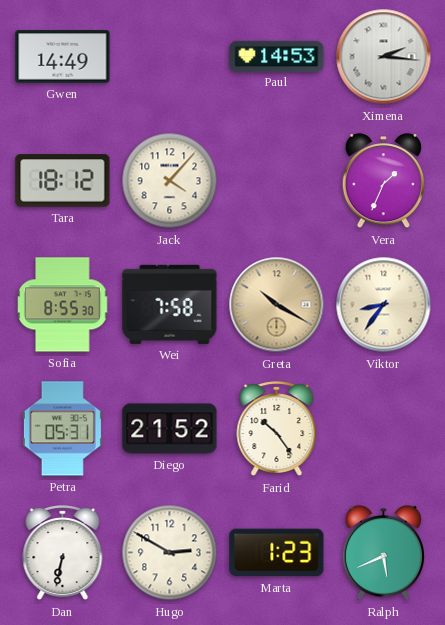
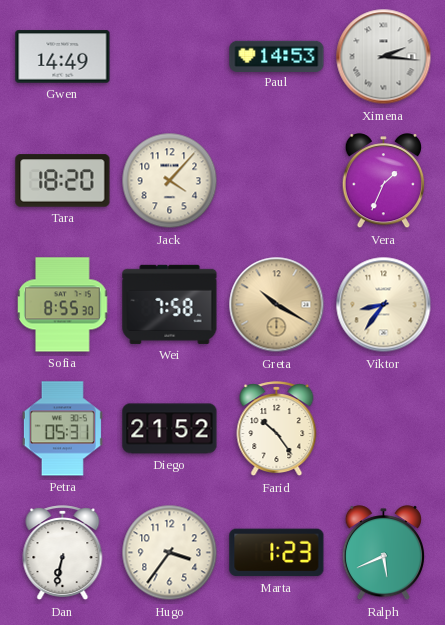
Tara: 18:12 -> 18:20 (63, 181)
Hugo: 2:50 -> 3:36 (170, 553)
